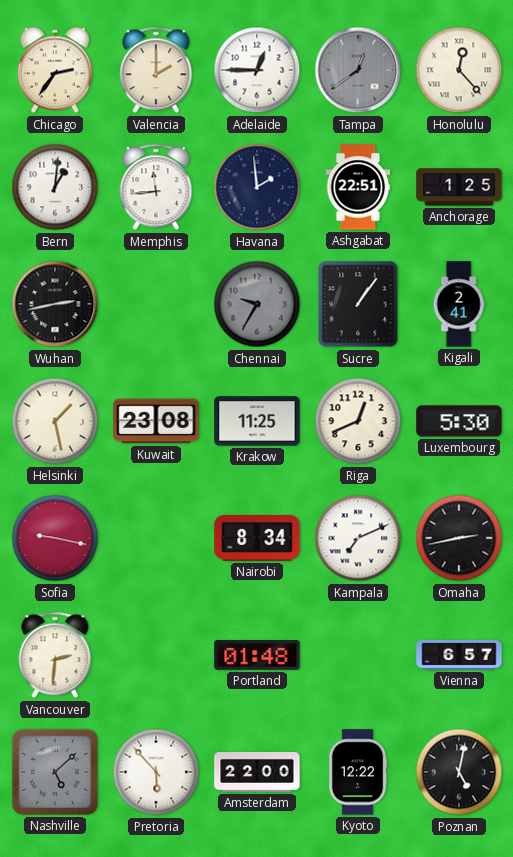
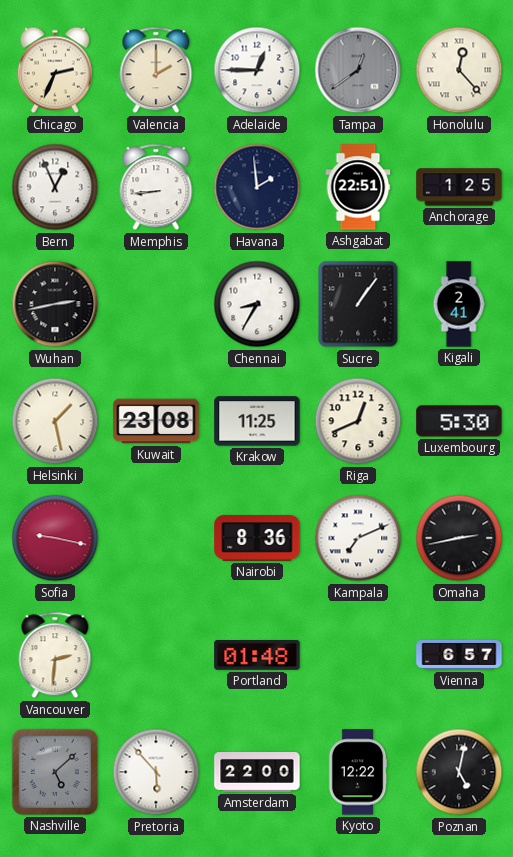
Chicago: 2:36 -> 2:34 (55, 70)
Bern: 1:01 -> 12:56 (55, 187)
Memphis: 11:44 -> 8:44 (156, 187)
Chennai: 9:35 -> 8:35 (257, 304)
Chennai dial: grey -> white (257, 304)
Nairobi: 8:34 -> 8:36 (257, 538)
